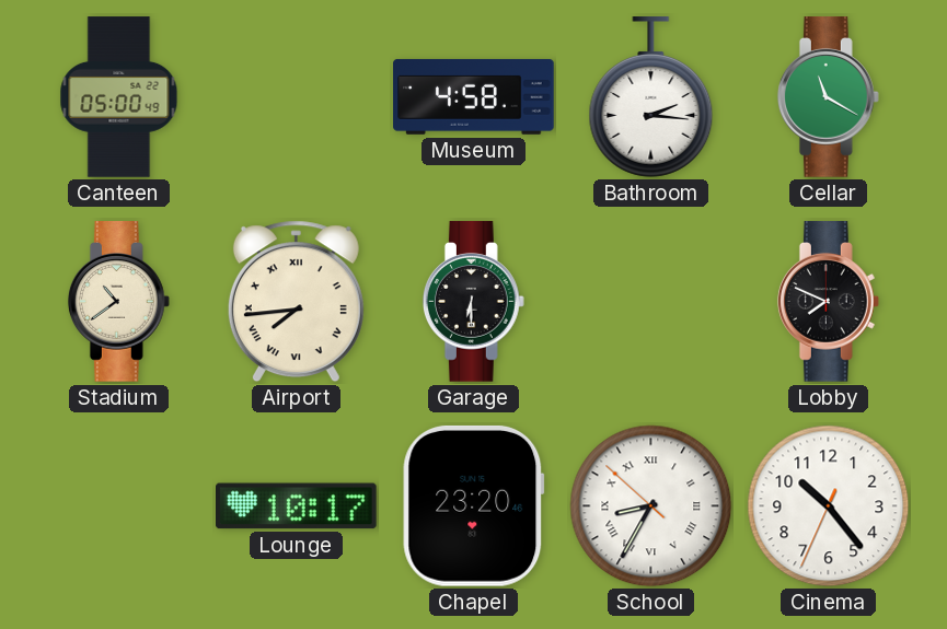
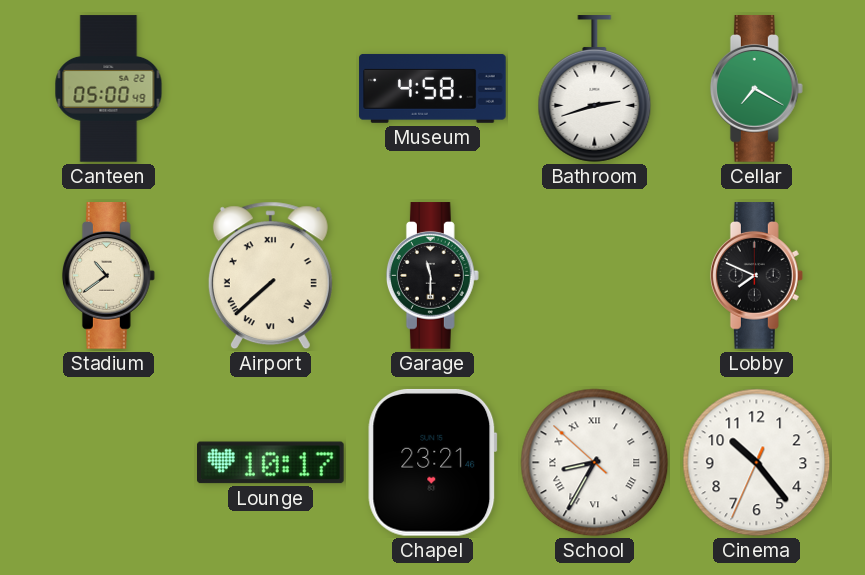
Bathroom: 2:16 -> 2:42 (595, 89)
Cellar: 11:20 -> 7:20 (756, 89)
Airport: 7:44 -> 7:38 (270, 276)
Garage: 6:30 -> 11:30 (432, 276)
Chapel: 23:20 -> 23:21 (433, 462)
